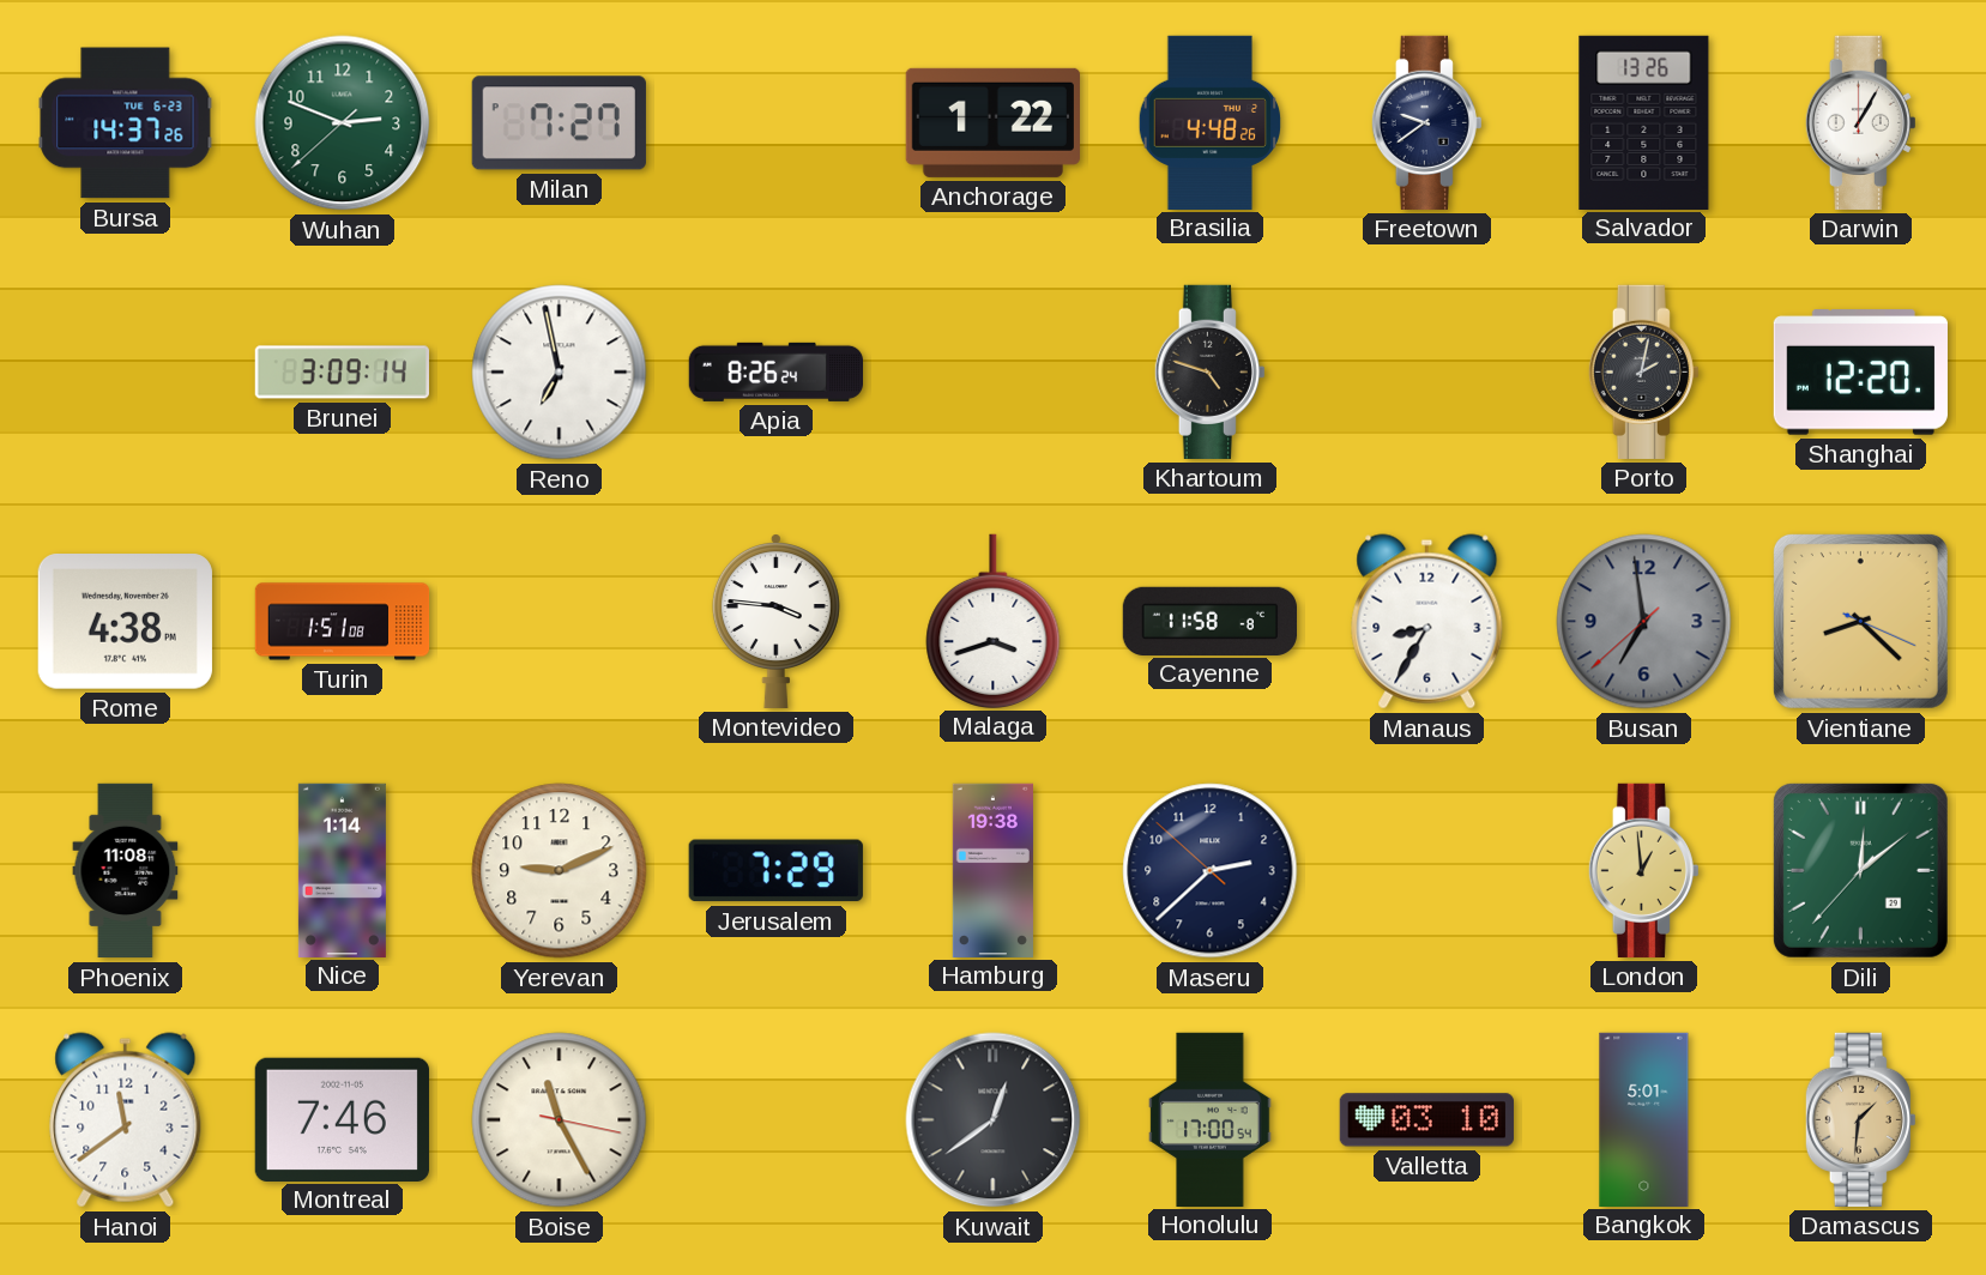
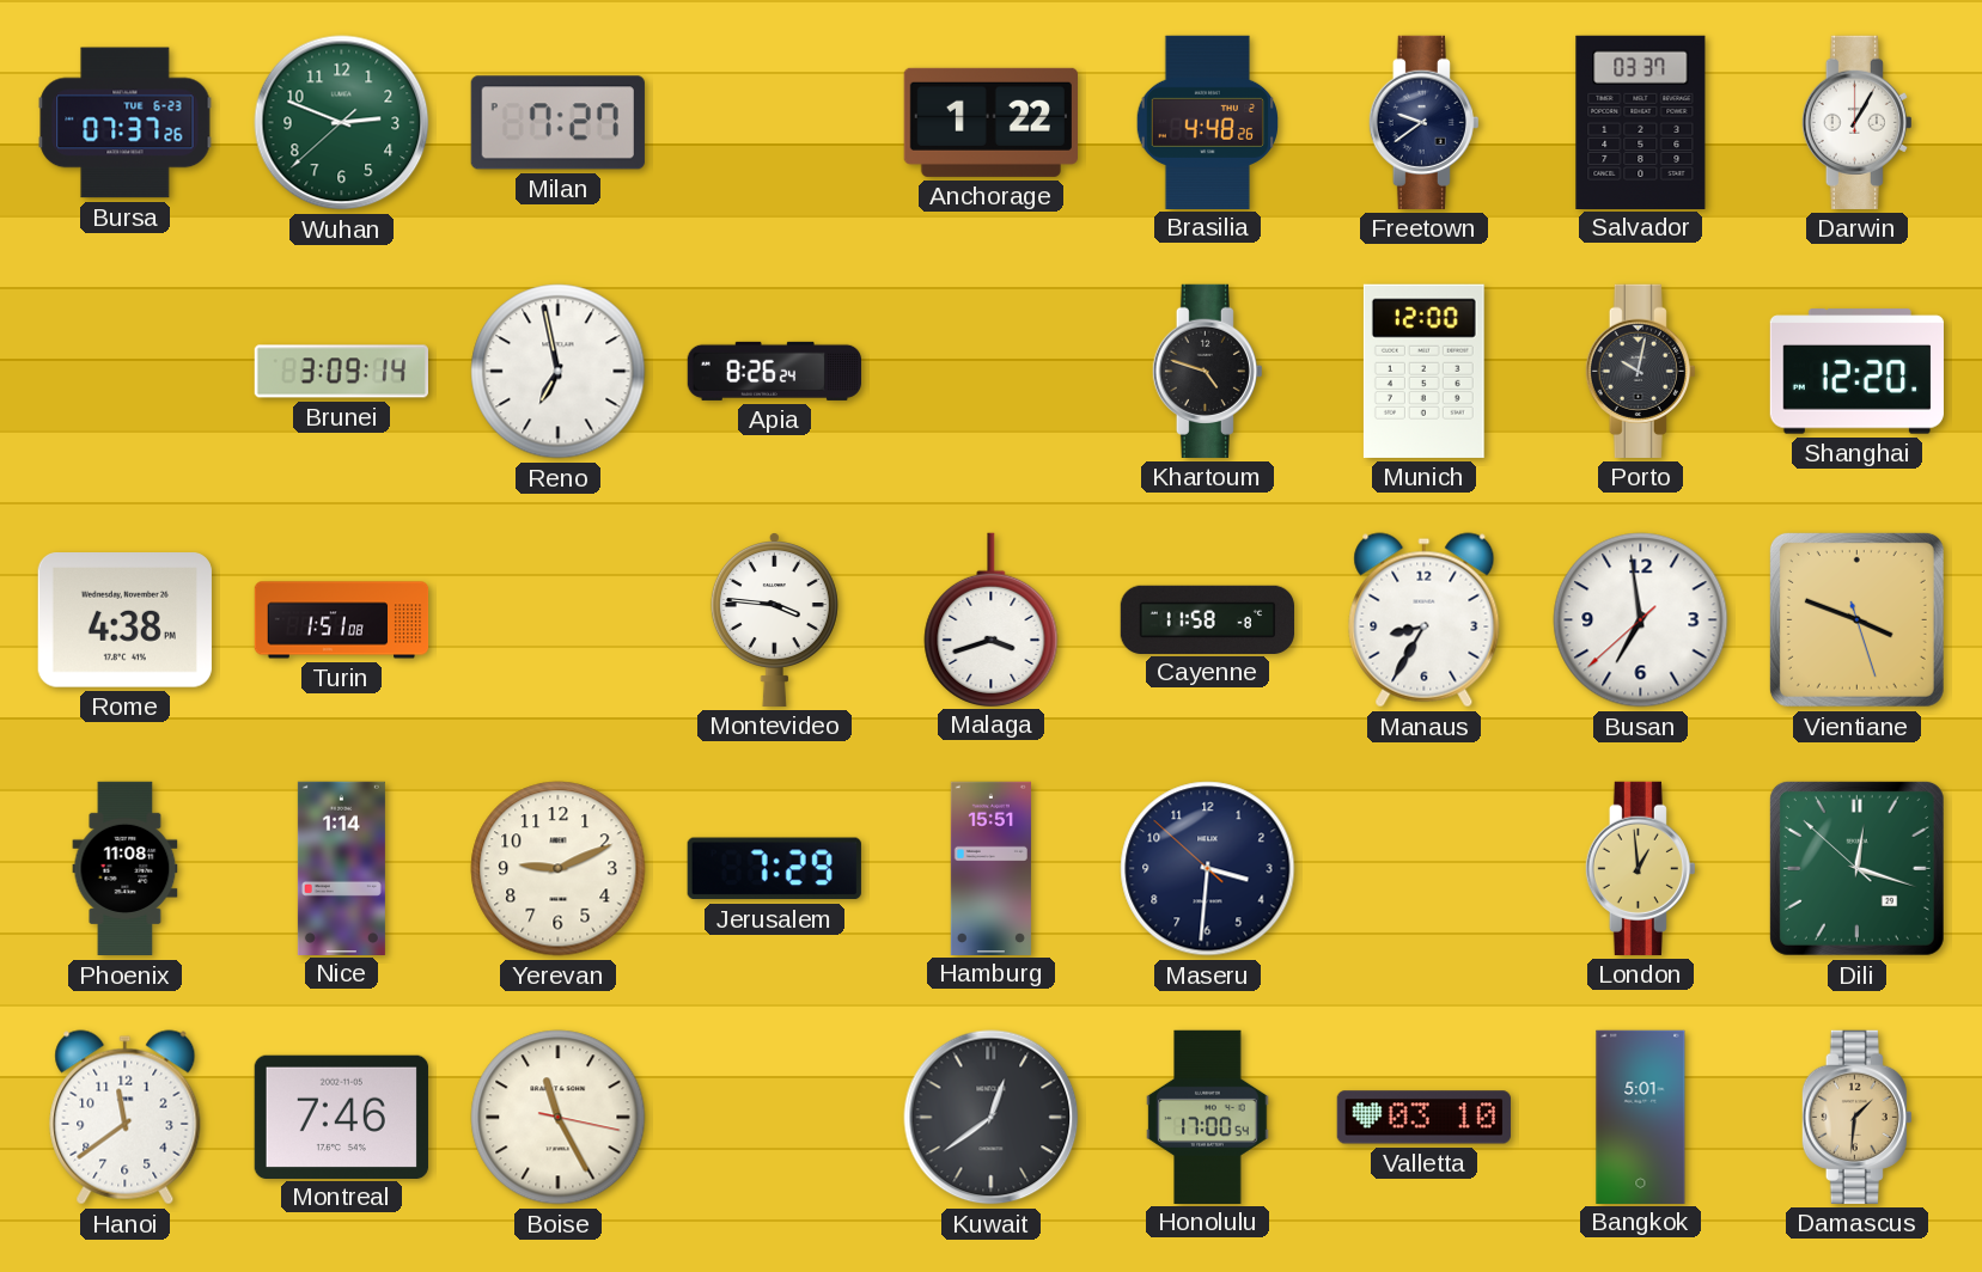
Bursa: 14:37 -> 07:37 (126, 123)
Salvador: 13:26 -> 03:37 (1641, 122)
Munich: none -> 12:00 (1423, 371)
Porto: 2:02 -> 10:02 (1640, 371)
Busan dial: grey -> white (1641, 620)
Vientiane: 8:22 -> 3:48 (1856, 619)
Hamburg: 19:38 -> 15:51 (990, 868)
Maseru: 2:37 -> 3:30 (1208, 869)
Dili: 12:08 -> 12:17 (1856, 868)
